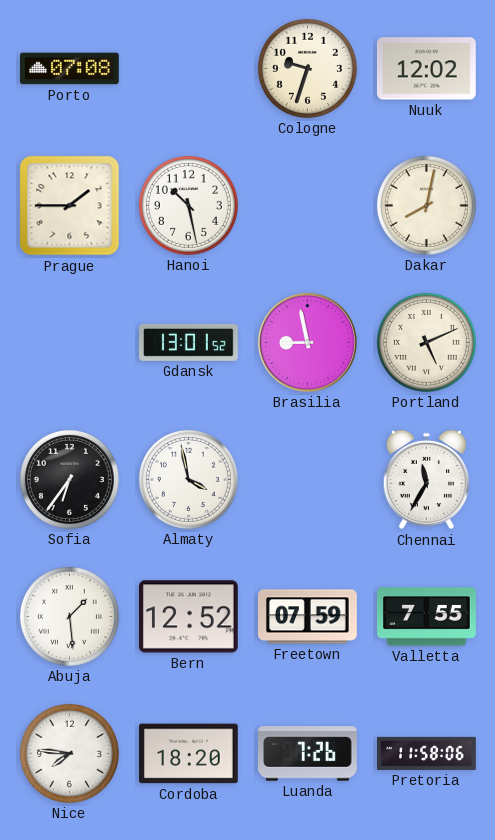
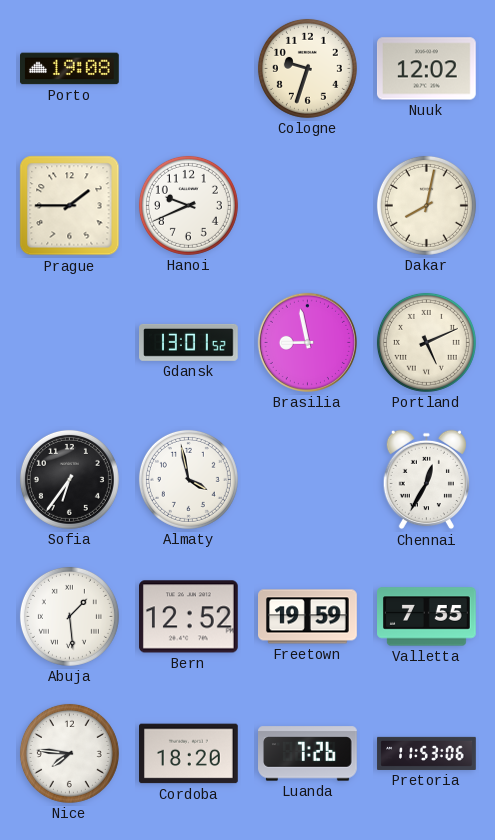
Porto: 07:08 -> 19:08 (70, 69)
Hanoi: 10:28 -> 9:41 (188, 205)
Chennai: 11:35 -> 12:35 (426, 480)
Freetown: 07:59 -> 19:59 (308, 617)
Pretoria: 11:58 -> 11:53 (427, 753)
